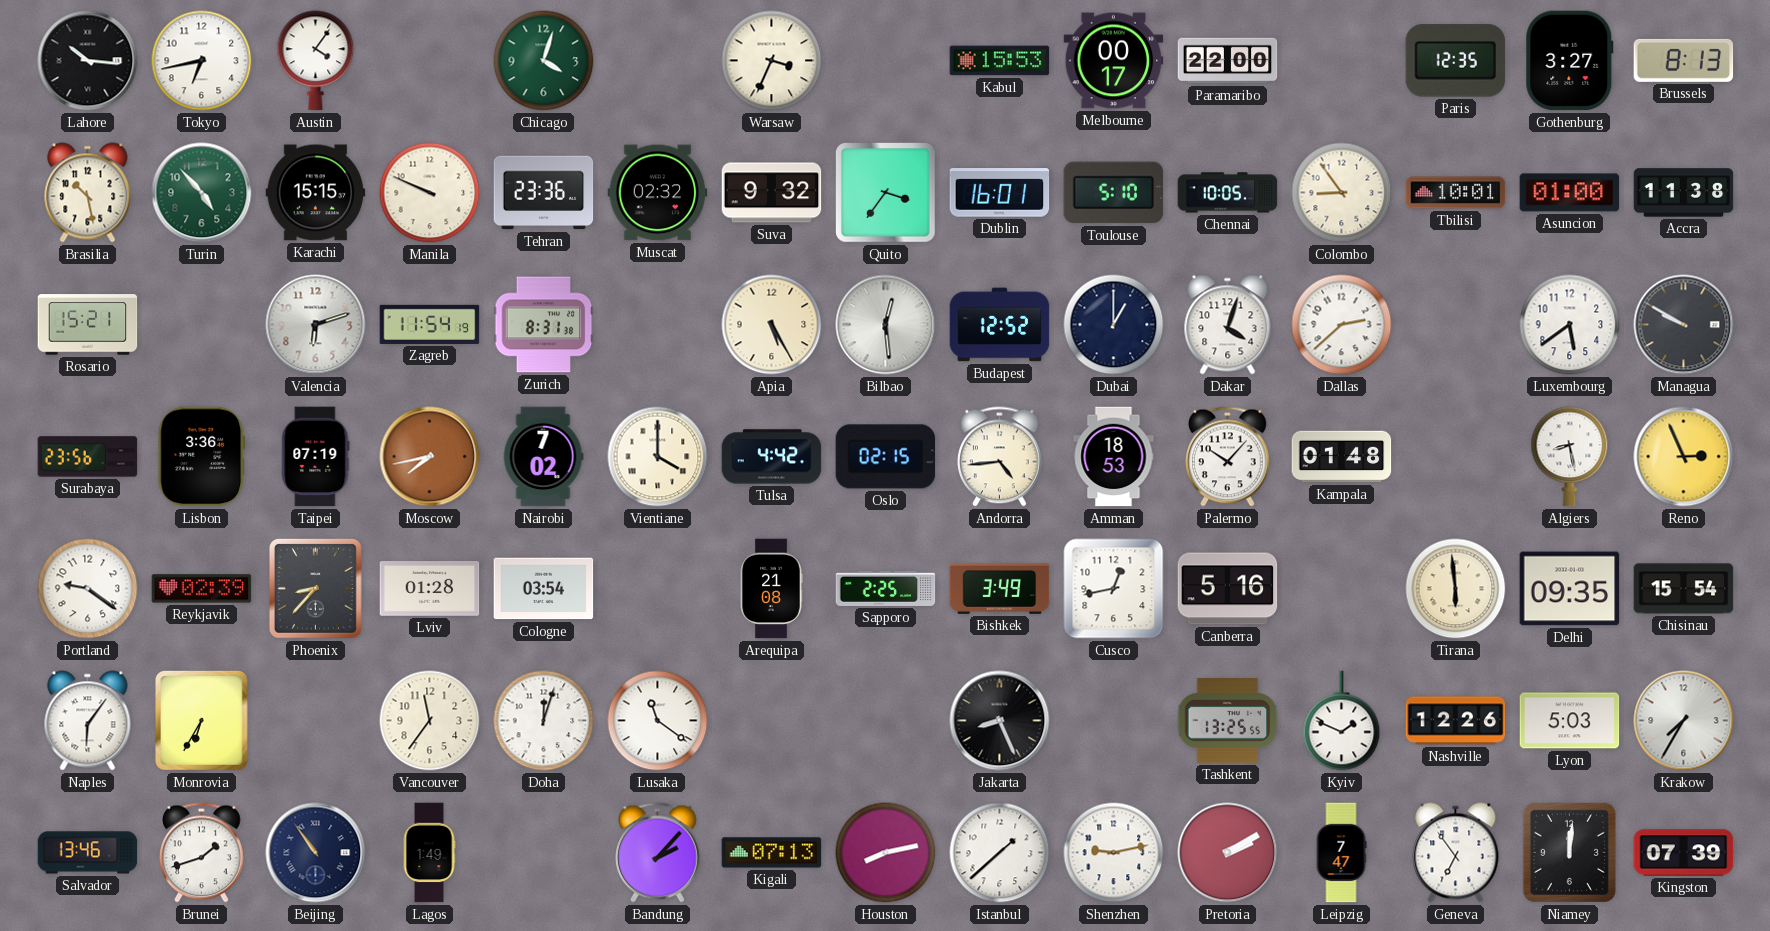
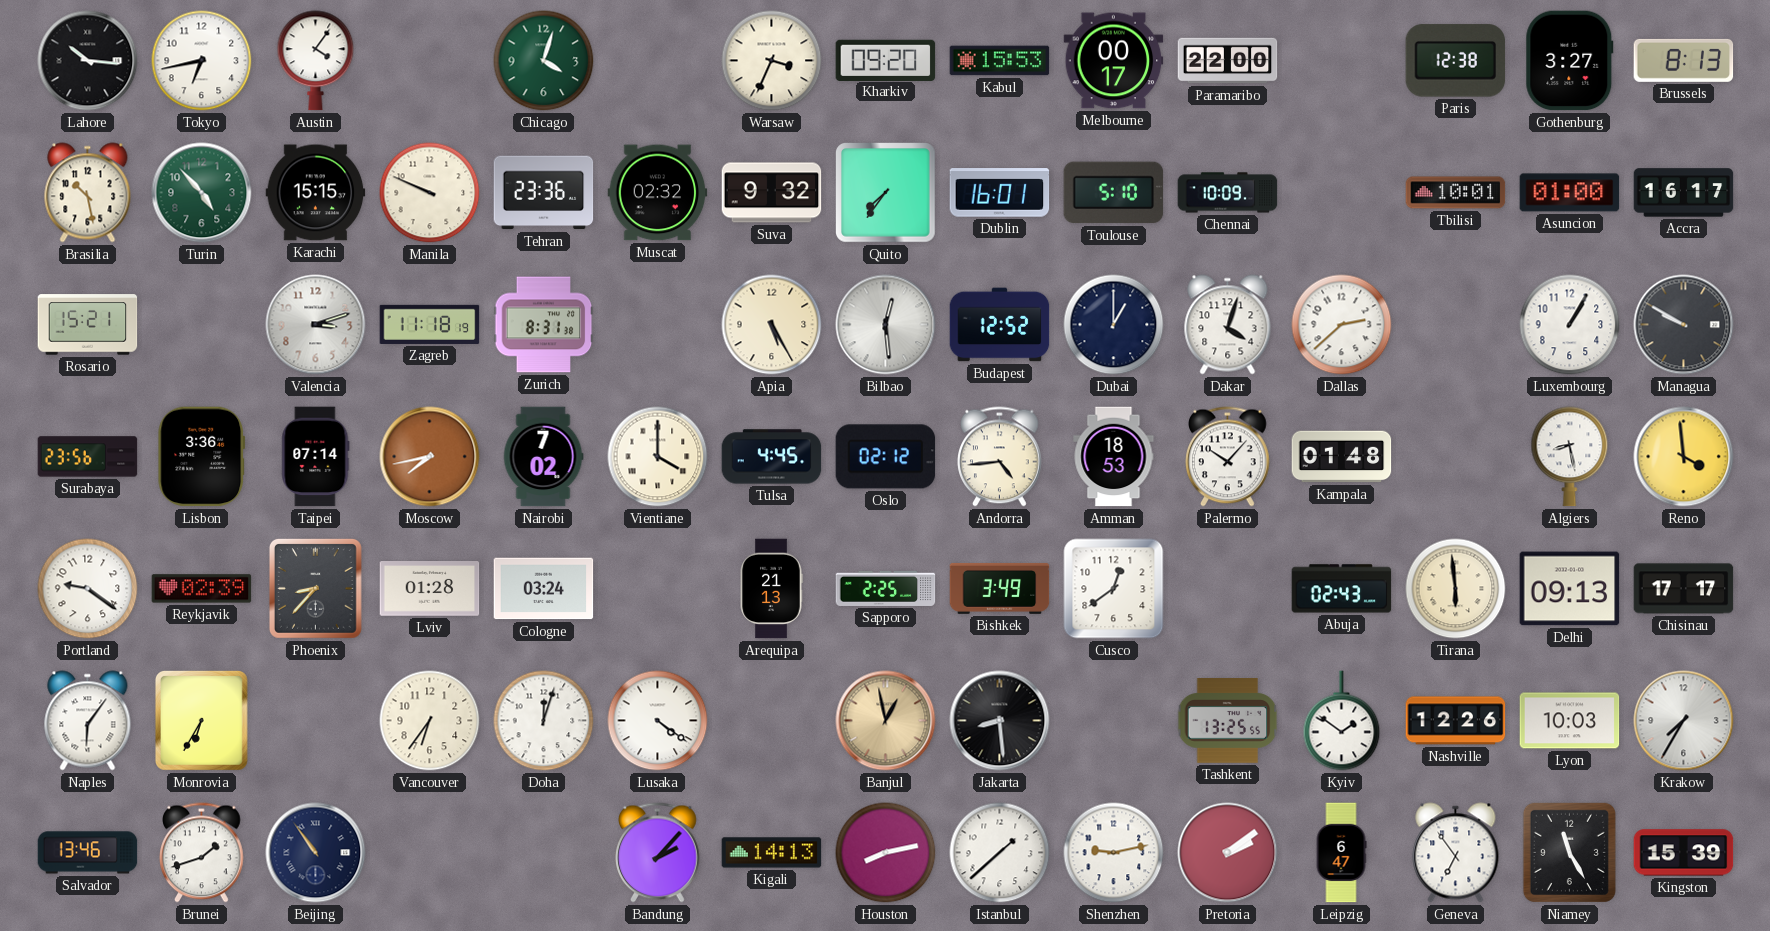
Kharkiv: none -> 09:20 (886, 60)
Paris: 12:35 -> 12:38 (1456, 61)
Quito: 3:36 -> 7:36 (886, 193)
Chennai: 10:05 -> 10:09 (1228, 193)
Colombo: 8:54 -> none (1342, 193)
Accra: 11:38 -> 16:17 (1684, 193)
Valencia: 6:12 -> 3:12 (316, 325)
Zagreb: 11:54 -> 11:18 (430, 324)
Luxembourg: 5:39 -> 1:05 (1570, 325)
Taipei: 07:19 -> 07:14 (316, 457)
Tulsa: 4:42 -> 4:45 (772, 457)
Oslo: 02:15 -> 02:12 (886, 457)
Reno: 2:56 -> 3:59 (1684, 457)
Cologne: 03:54 -> 03:24 (544, 589)
Arequipa: 21:08 -> 21:13 (771, 589)
Cusco: 12:43 -> 12:39 (1114, 589)
Canberra: 5:16 -> none (1228, 589)
Abuja: none -> 02:43 (1342, 589)
Delhi: 09:35 -> 09:13 (1570, 589)
Chisinau: 15:54 -> 17:17 (1684, 589)
Vancouver: 11:36 -> 6:36 (430, 721)
Lusaka: 11:21 -> 4:21 (658, 721)
Banjul: none -> 12:58 (886, 721)
Jakarta: 8:26 -> 8:29 (1000, 721)
Kyiv: 1:49 -> 1:51 (1342, 721)
Lyon: 5:03 -> 10:03 (1570, 721)
Lagos: 1:49 -> none (429, 853)
Kigali: 07:13 -> 14:13 (772, 853)
Pretoria: 2:10 -> 2:09 (1228, 853)
Leipzig: 7:47 -> 6:47 (1341, 853)
Niamey: 12:01 -> 11:25 (1569, 852)
Kingston: 07:39 -> 15:39 (1684, 853)
